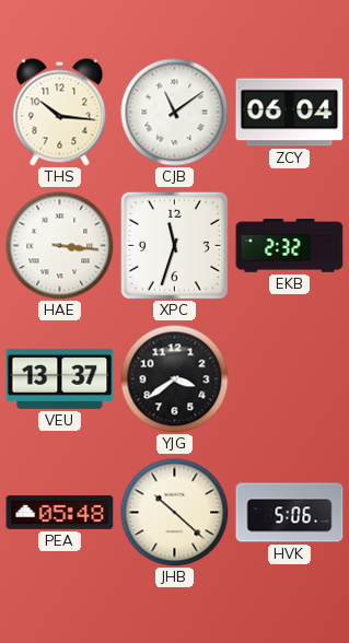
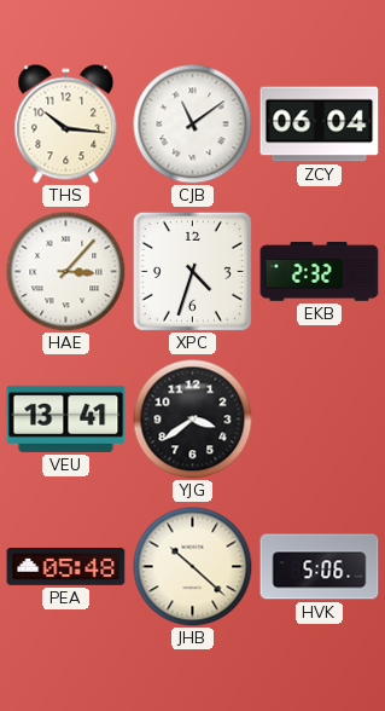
HAE: 3:16 -> 3:07 (66, 272)
XPC: 11:33 -> 4:33 (192, 271)
VEU: 13:37 -> 13:41 (66, 418)
